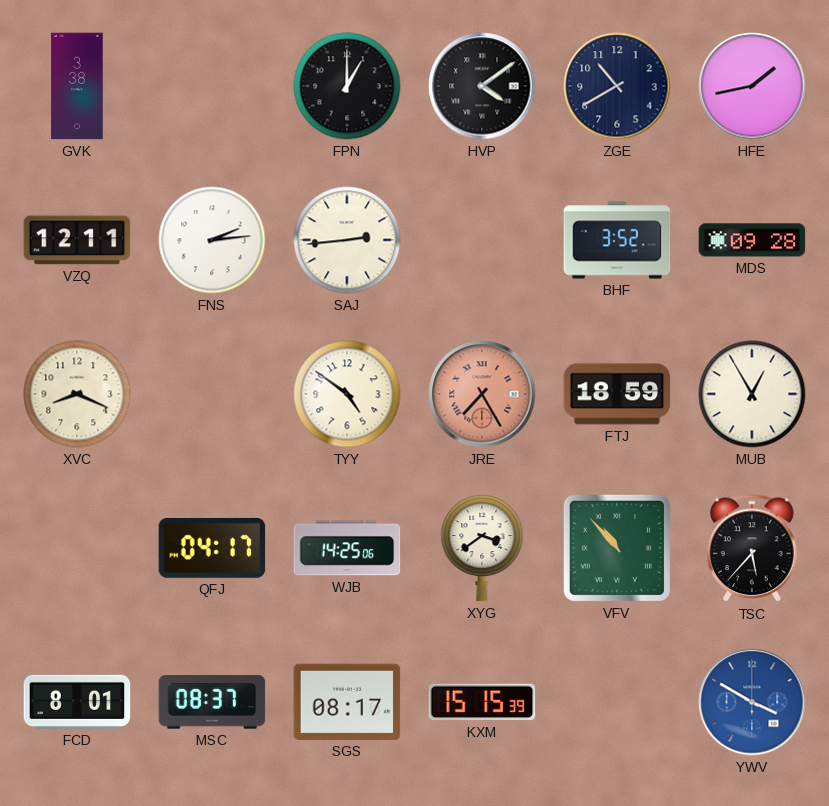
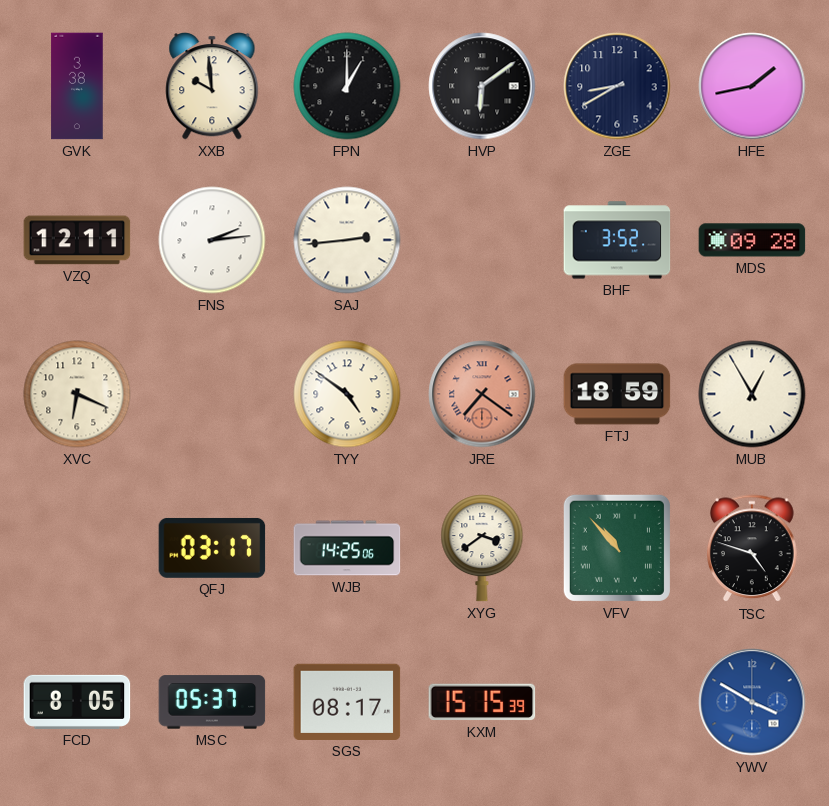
XXB: none -> 9:59 (212, 87)
HVP: 4:09 -> 6:09 (482, 86)
ZGE: 10:40 -> 8:40 (617, 86)
XVC: 8:19 -> 6:19 (77, 394)
JRE: 7:25 -> 7:21 (482, 394)
QFJ: 04:17 -> 03:17 (212, 548)
TSC: 5:37 -> 4:48 (753, 549)
FCD: 8:01 -> 8:05 (77, 702)
MSC: 08:37 -> 05:37 (212, 702)
